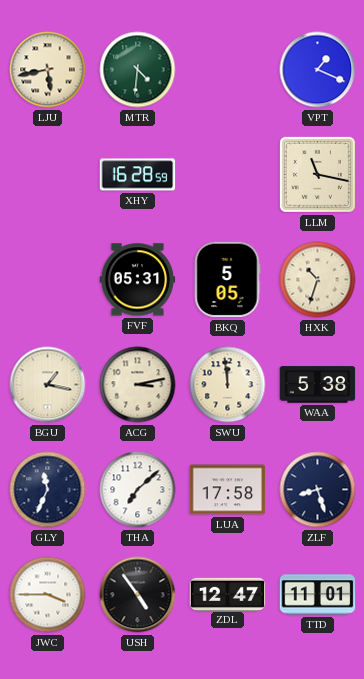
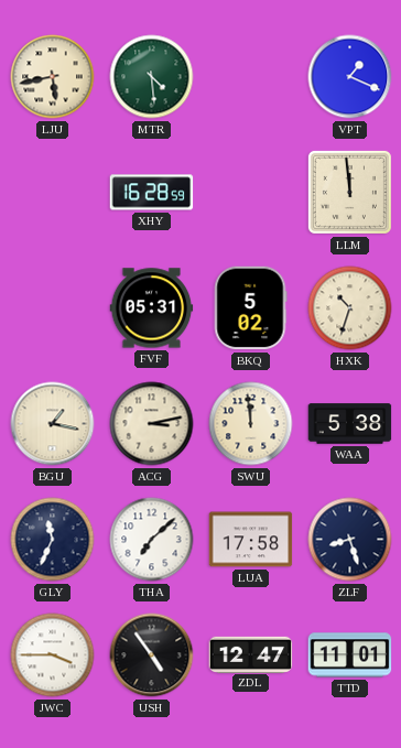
MTR: 4:31 -> 4:29 (152, 77)
LLM: 11:17 -> 11:59 (349, 192)
BKQ: 5:05 -> 5:02 (250, 308)
